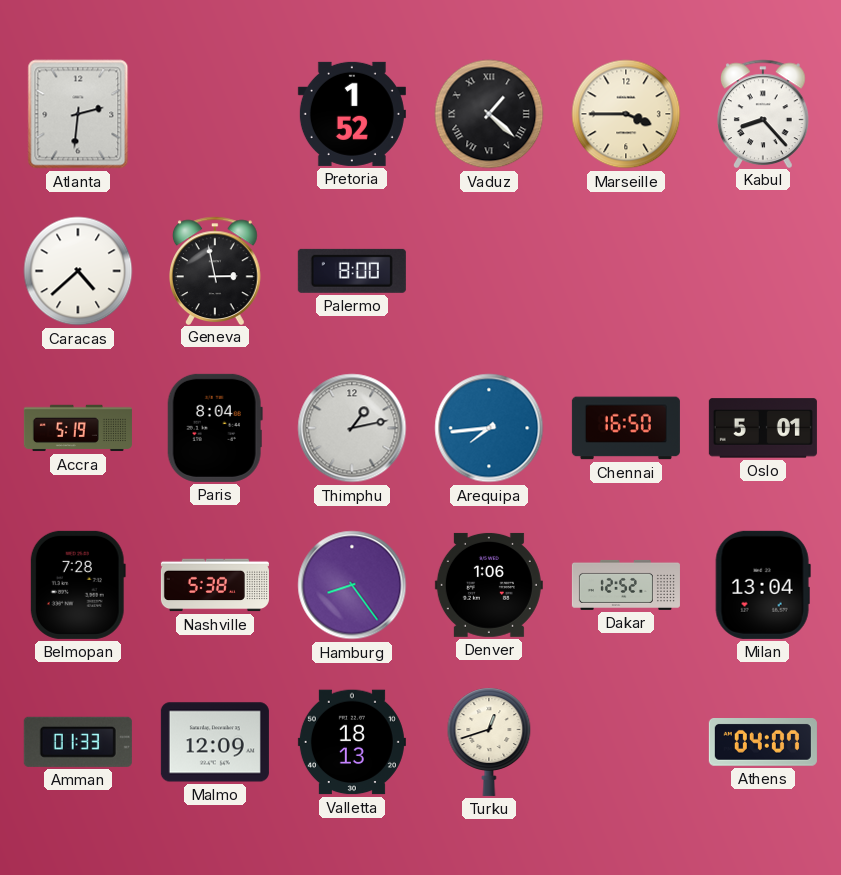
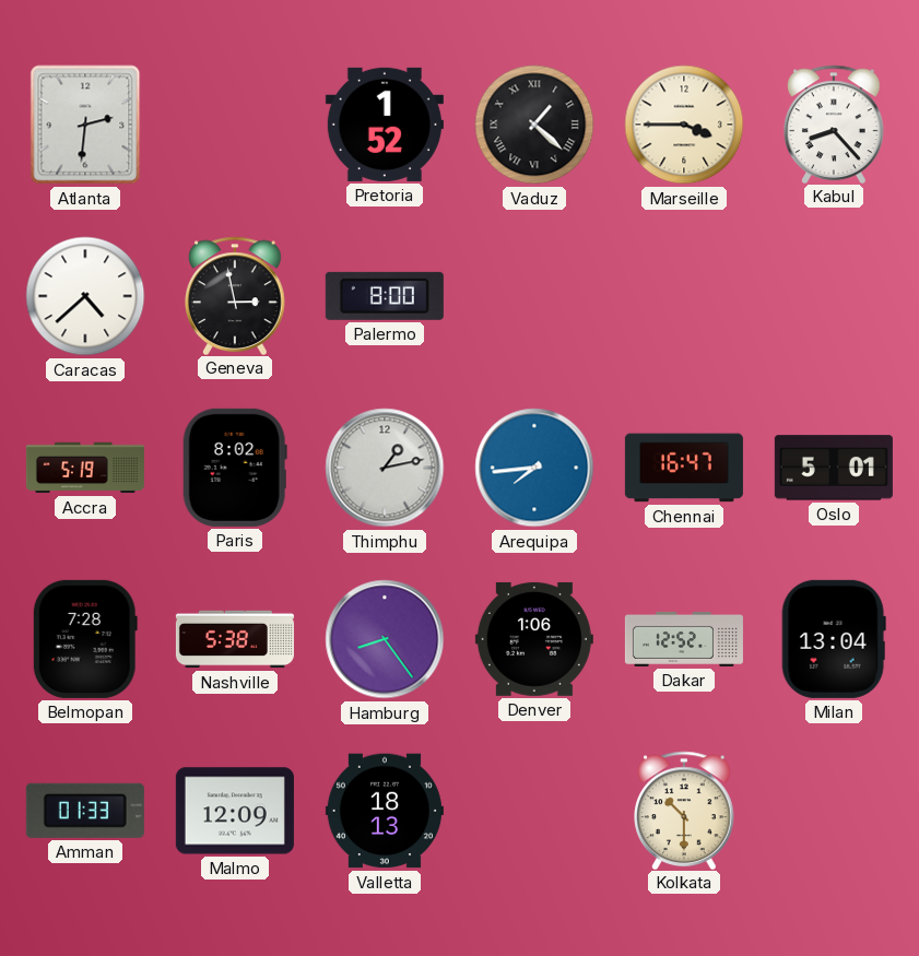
Paris: 8:04 -> 8:02 (235, 468)
Chennai: 16:50 -> 16:47 (684, 468)
Turku: 12:42 -> none (489, 742)
Kolkata: none -> 10:30 (685, 810)
Athens: 04:07 -> none (763, 743)
